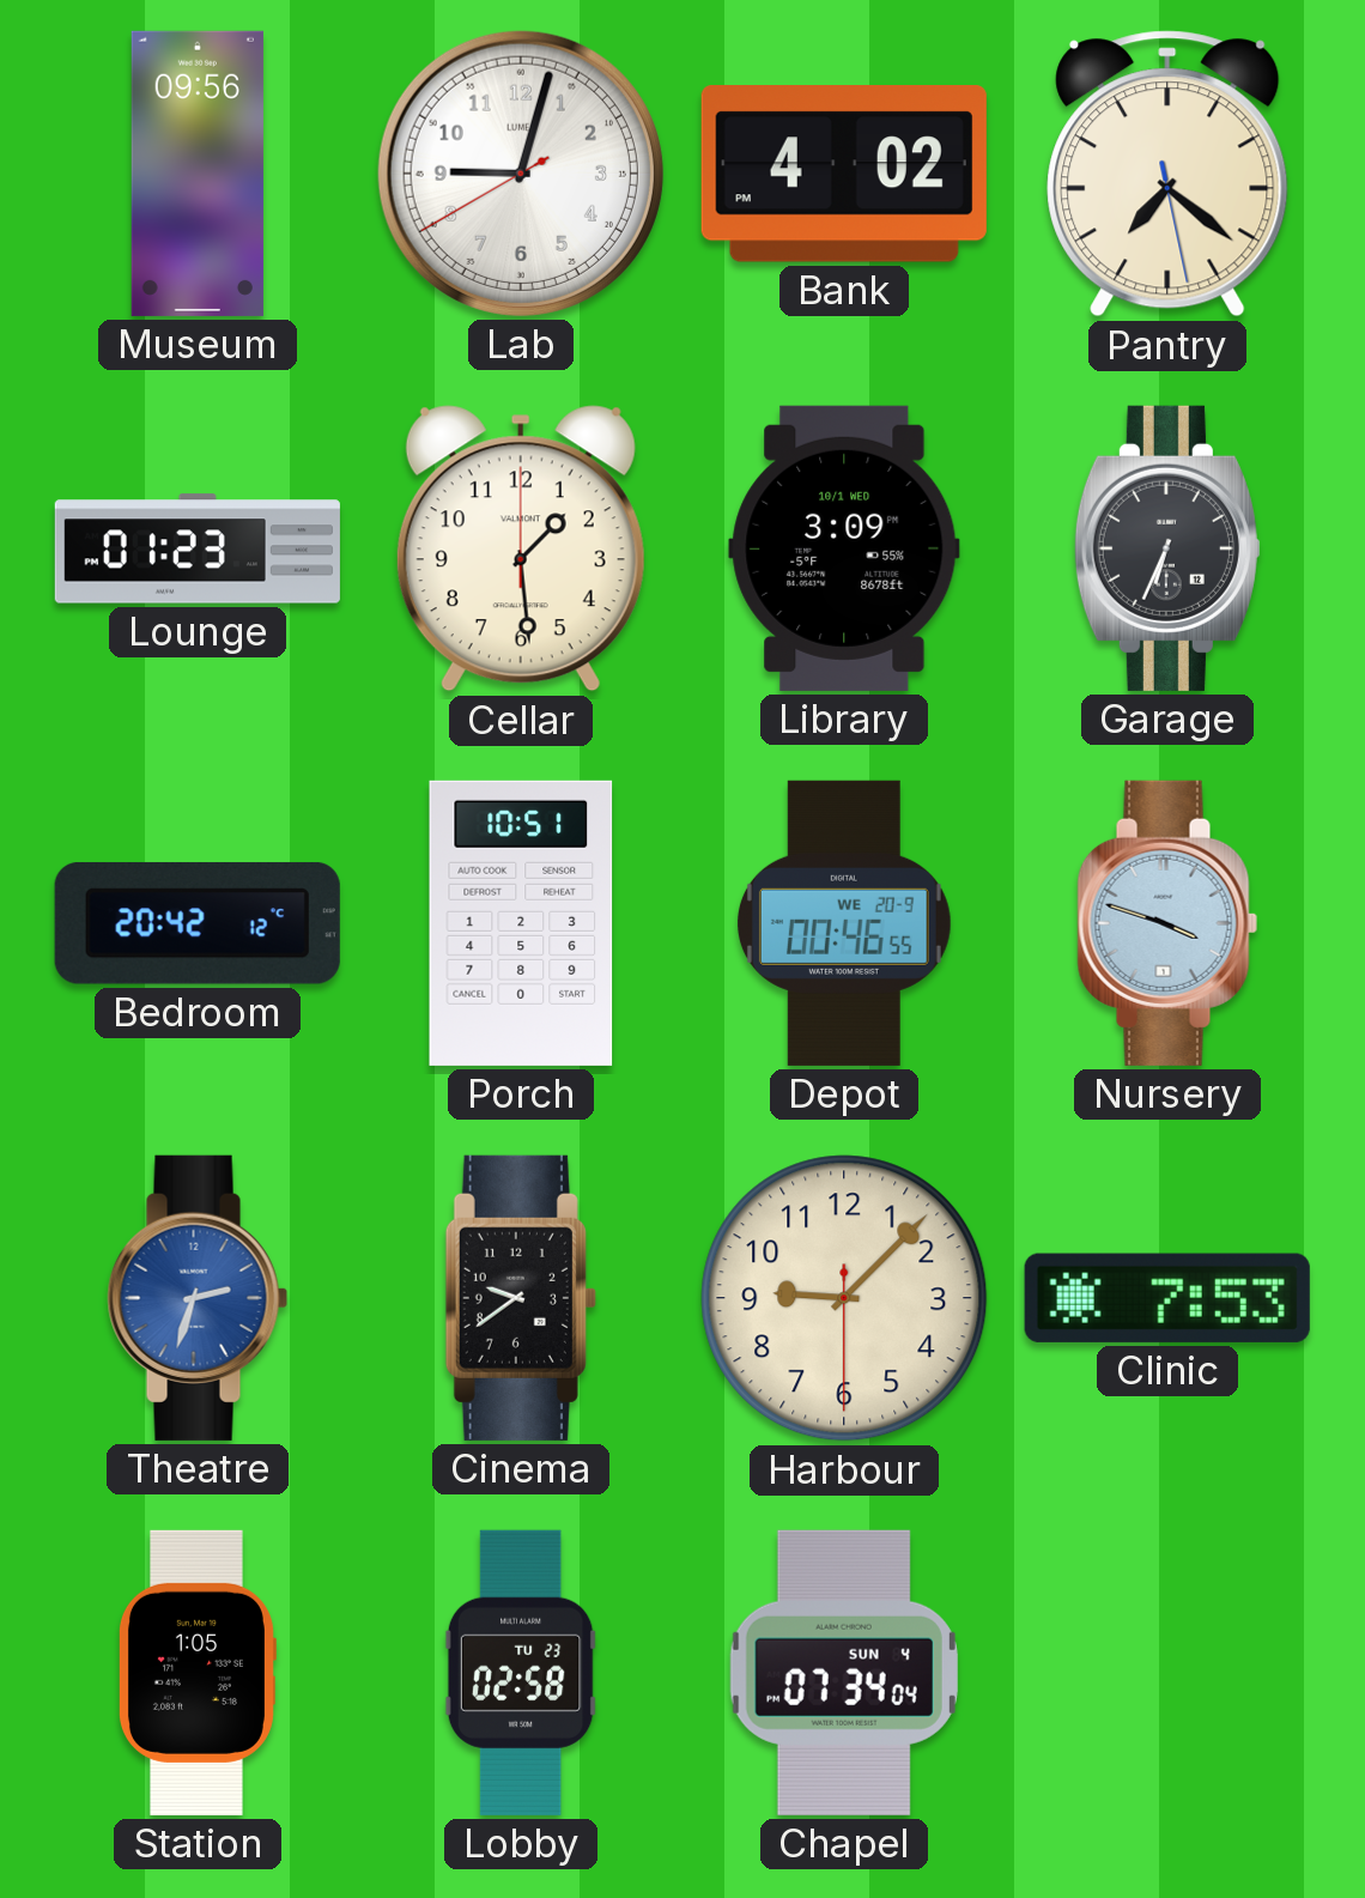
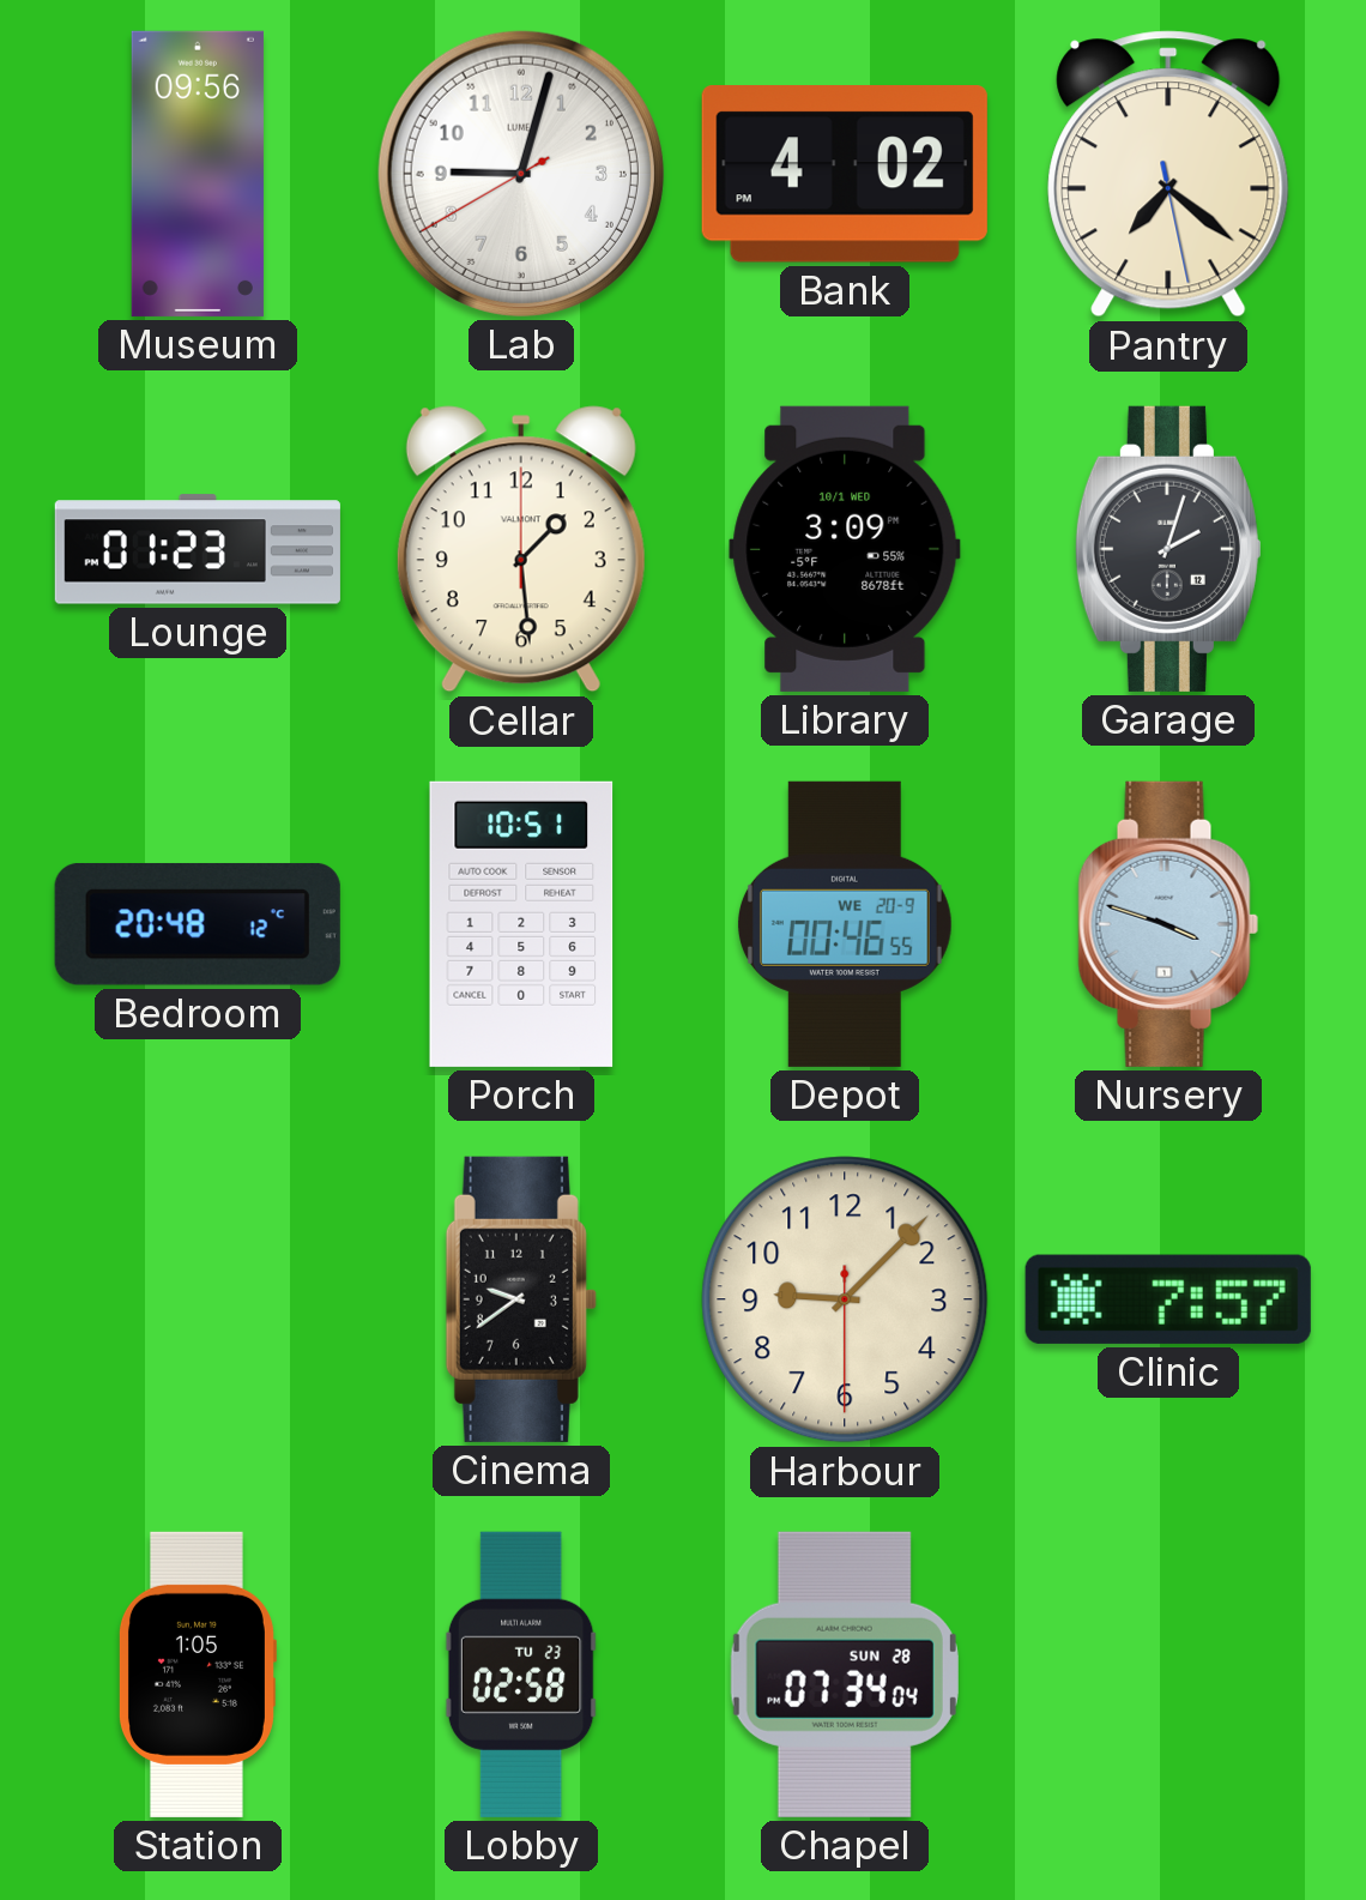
Garage: 6:34 -> 2:03 (1168, 549)
Bedroom: 20:42 -> 20:48 (198, 924)
Theatre: 2:33 -> none (198, 1298)
Clinic: 7:53 -> 7:57 (1168, 1299)
Chapel date: SUN 4 -> SUN 28 (845, 1675)
